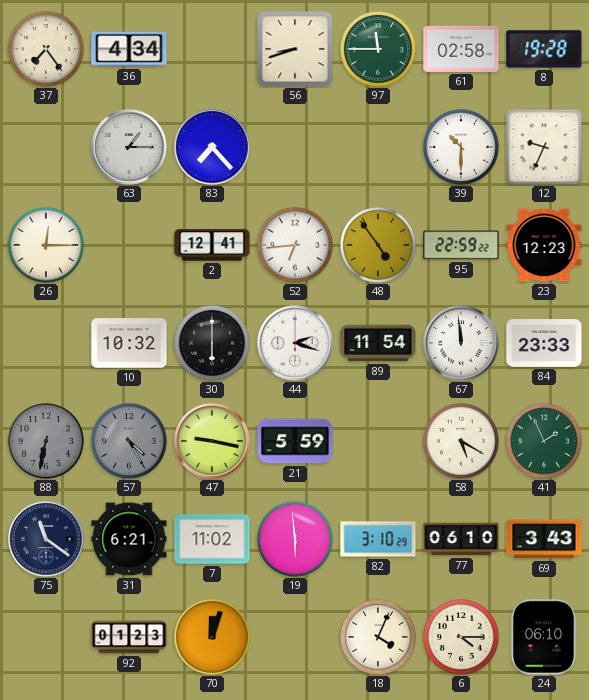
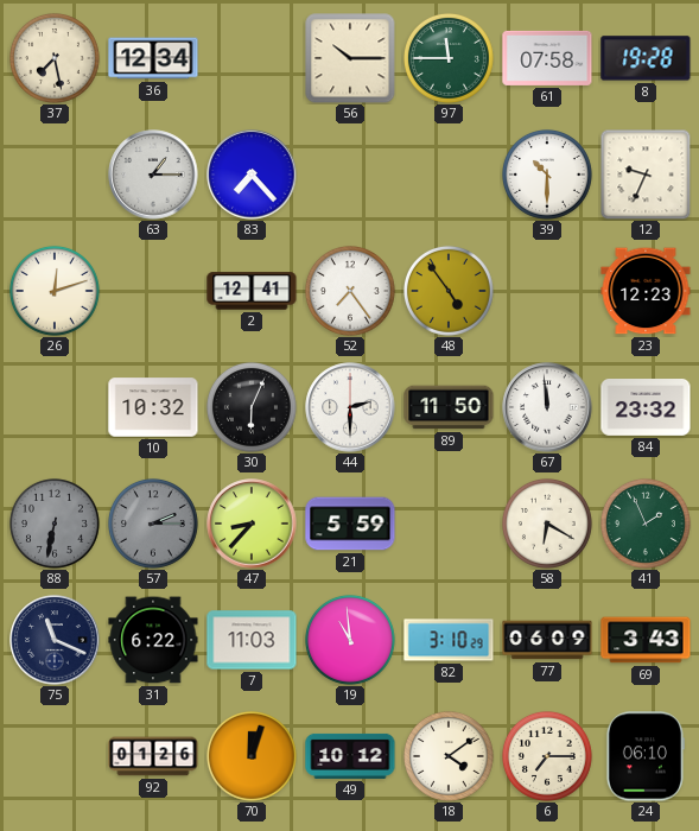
37: 7:24 -> 7:28 (55, 58)
36: 4:34 -> 12:34 (153, 58)
56: 8:42 -> 10:15 (350, 58)
61: 02:58 -> 07:58 (547, 58)
26: 12:15 -> 12:12 (55, 291)
52: 6:44 -> 7:24 (350, 291)
95: 22:59 -> none (461, 245)
30: 6:00 -> 6:04 (252, 407)
44: 2:18 -> 2:30 (350, 407)
89: 11:54 -> 11:50 (449, 407)
84: 23:33 -> 23:32 (646, 408)
57: 4:25 -> 2:15 (153, 524)
47: 9:17 -> 8:37 (252, 524)
58: 5:20 -> 6:20 (547, 524)
75: 11:21 -> 11:19 (55, 640)
31: 6:21 -> 6:22 (153, 640)
7: 11:02 -> 11:03 (252, 640)
19: 5:59 -> 10:59 (350, 640)
77: 06:10 -> 06:09 (547, 640)
92: 01:23 -> 01:26 (153, 756)
49: none -> 10:12 (350, 756)
18: 4:04 -> 4:09 (449, 756)
6: 4:15 -> 7:15 (547, 756)
